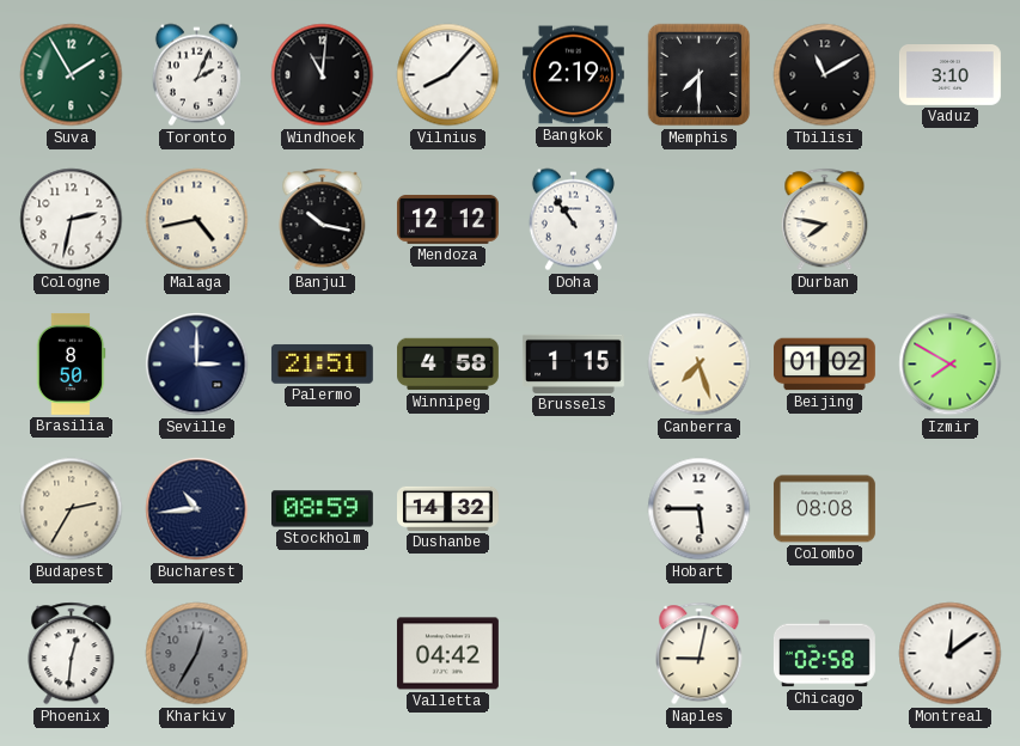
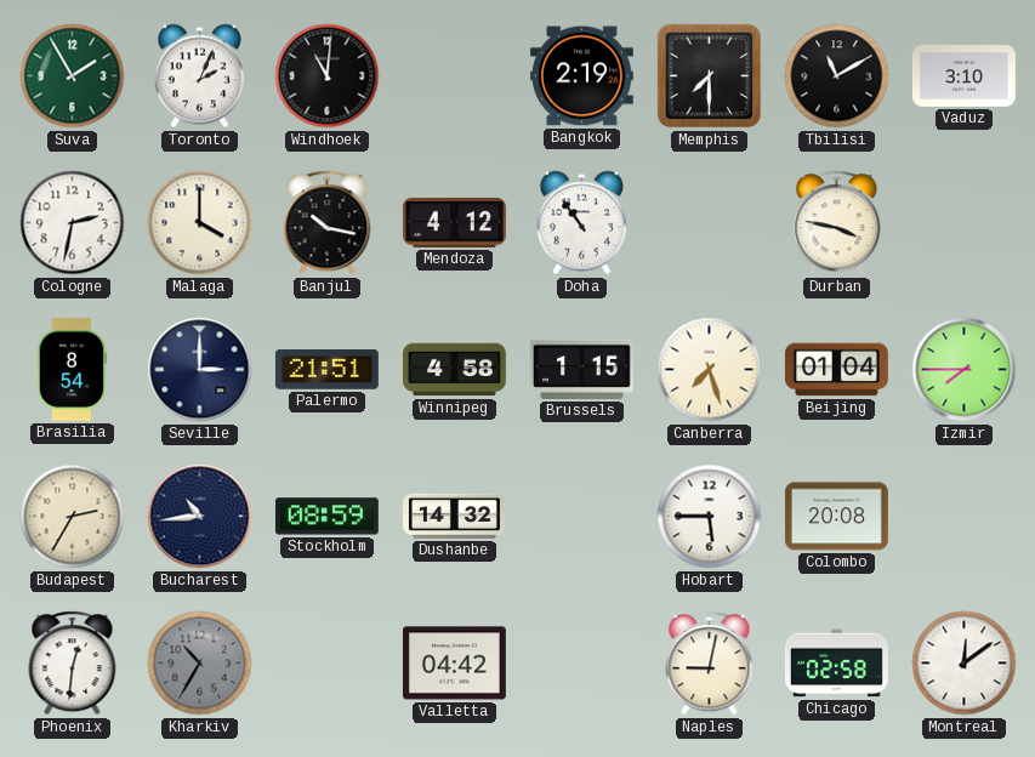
Vilnius: 8:07 -> none (448, 75)
Malaga: 4:43 -> 4:00 (200, 223)
Mendoza: 12:12 -> 4:12 (454, 222)
Durban: 7:47 -> 3:47 (837, 223)
Brasilia: 8:50 -> 8:54 (72, 369)
Beijing: 01:02 -> 01:04 (837, 370)
Izmir: 7:50 -> 7:45 (965, 370)
Colombo: 08:08 -> 20:08 (836, 517)
Kharkiv: 12:35 -> 10:35 (200, 664)
